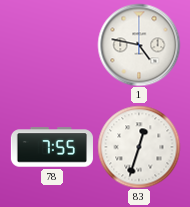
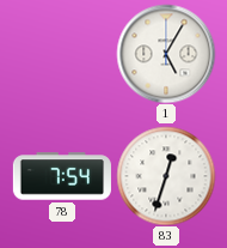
1: 4:47 -> 5:05 (166, 54)
78: 7:55 -> 7:54 (62, 176)
